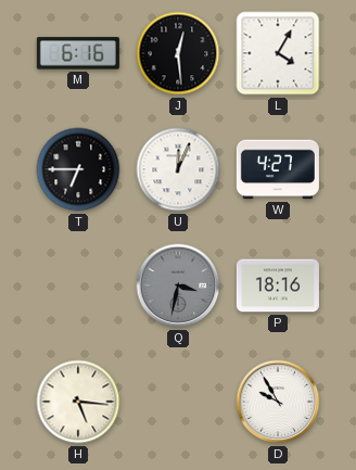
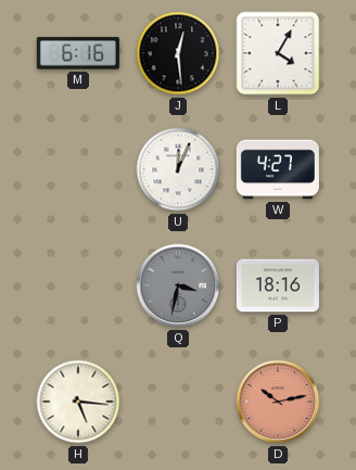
T: 6:45 -> none (78, 169)
D: 9:55 -> 10:13 (278, 402)
D dial: white -> salmon (278, 402)
